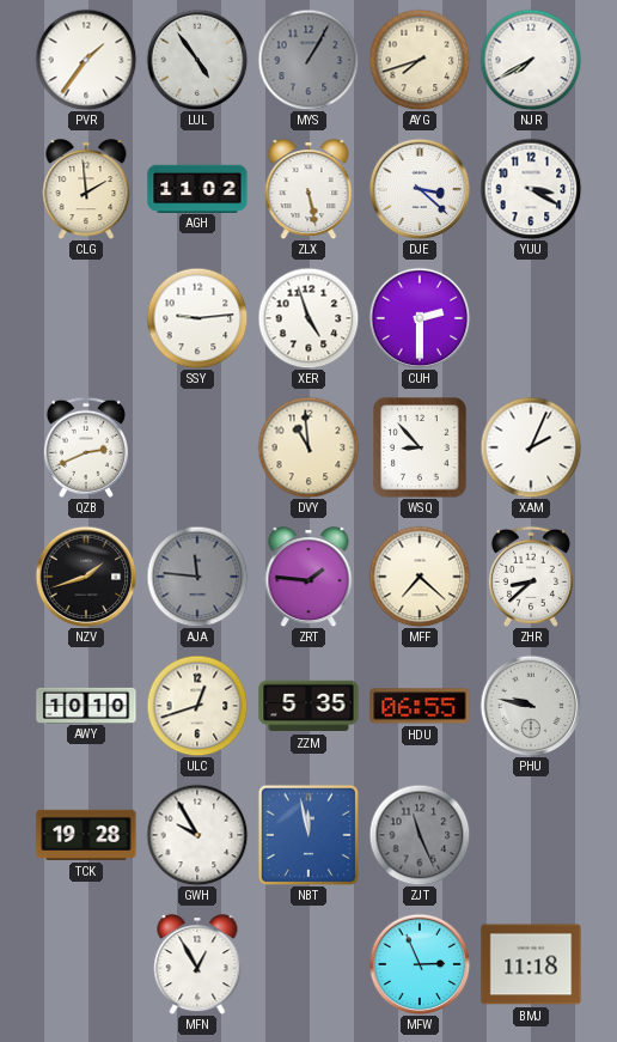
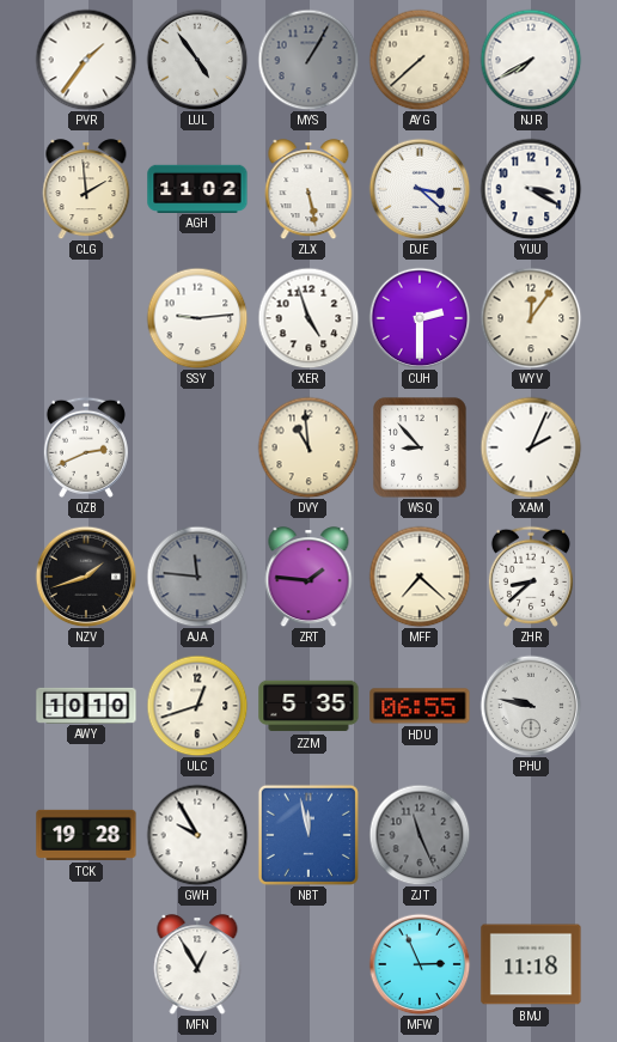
AYG: 7:42 -> 7:38 (420, 60)
WYV: none -> 12:06 (531, 318)
